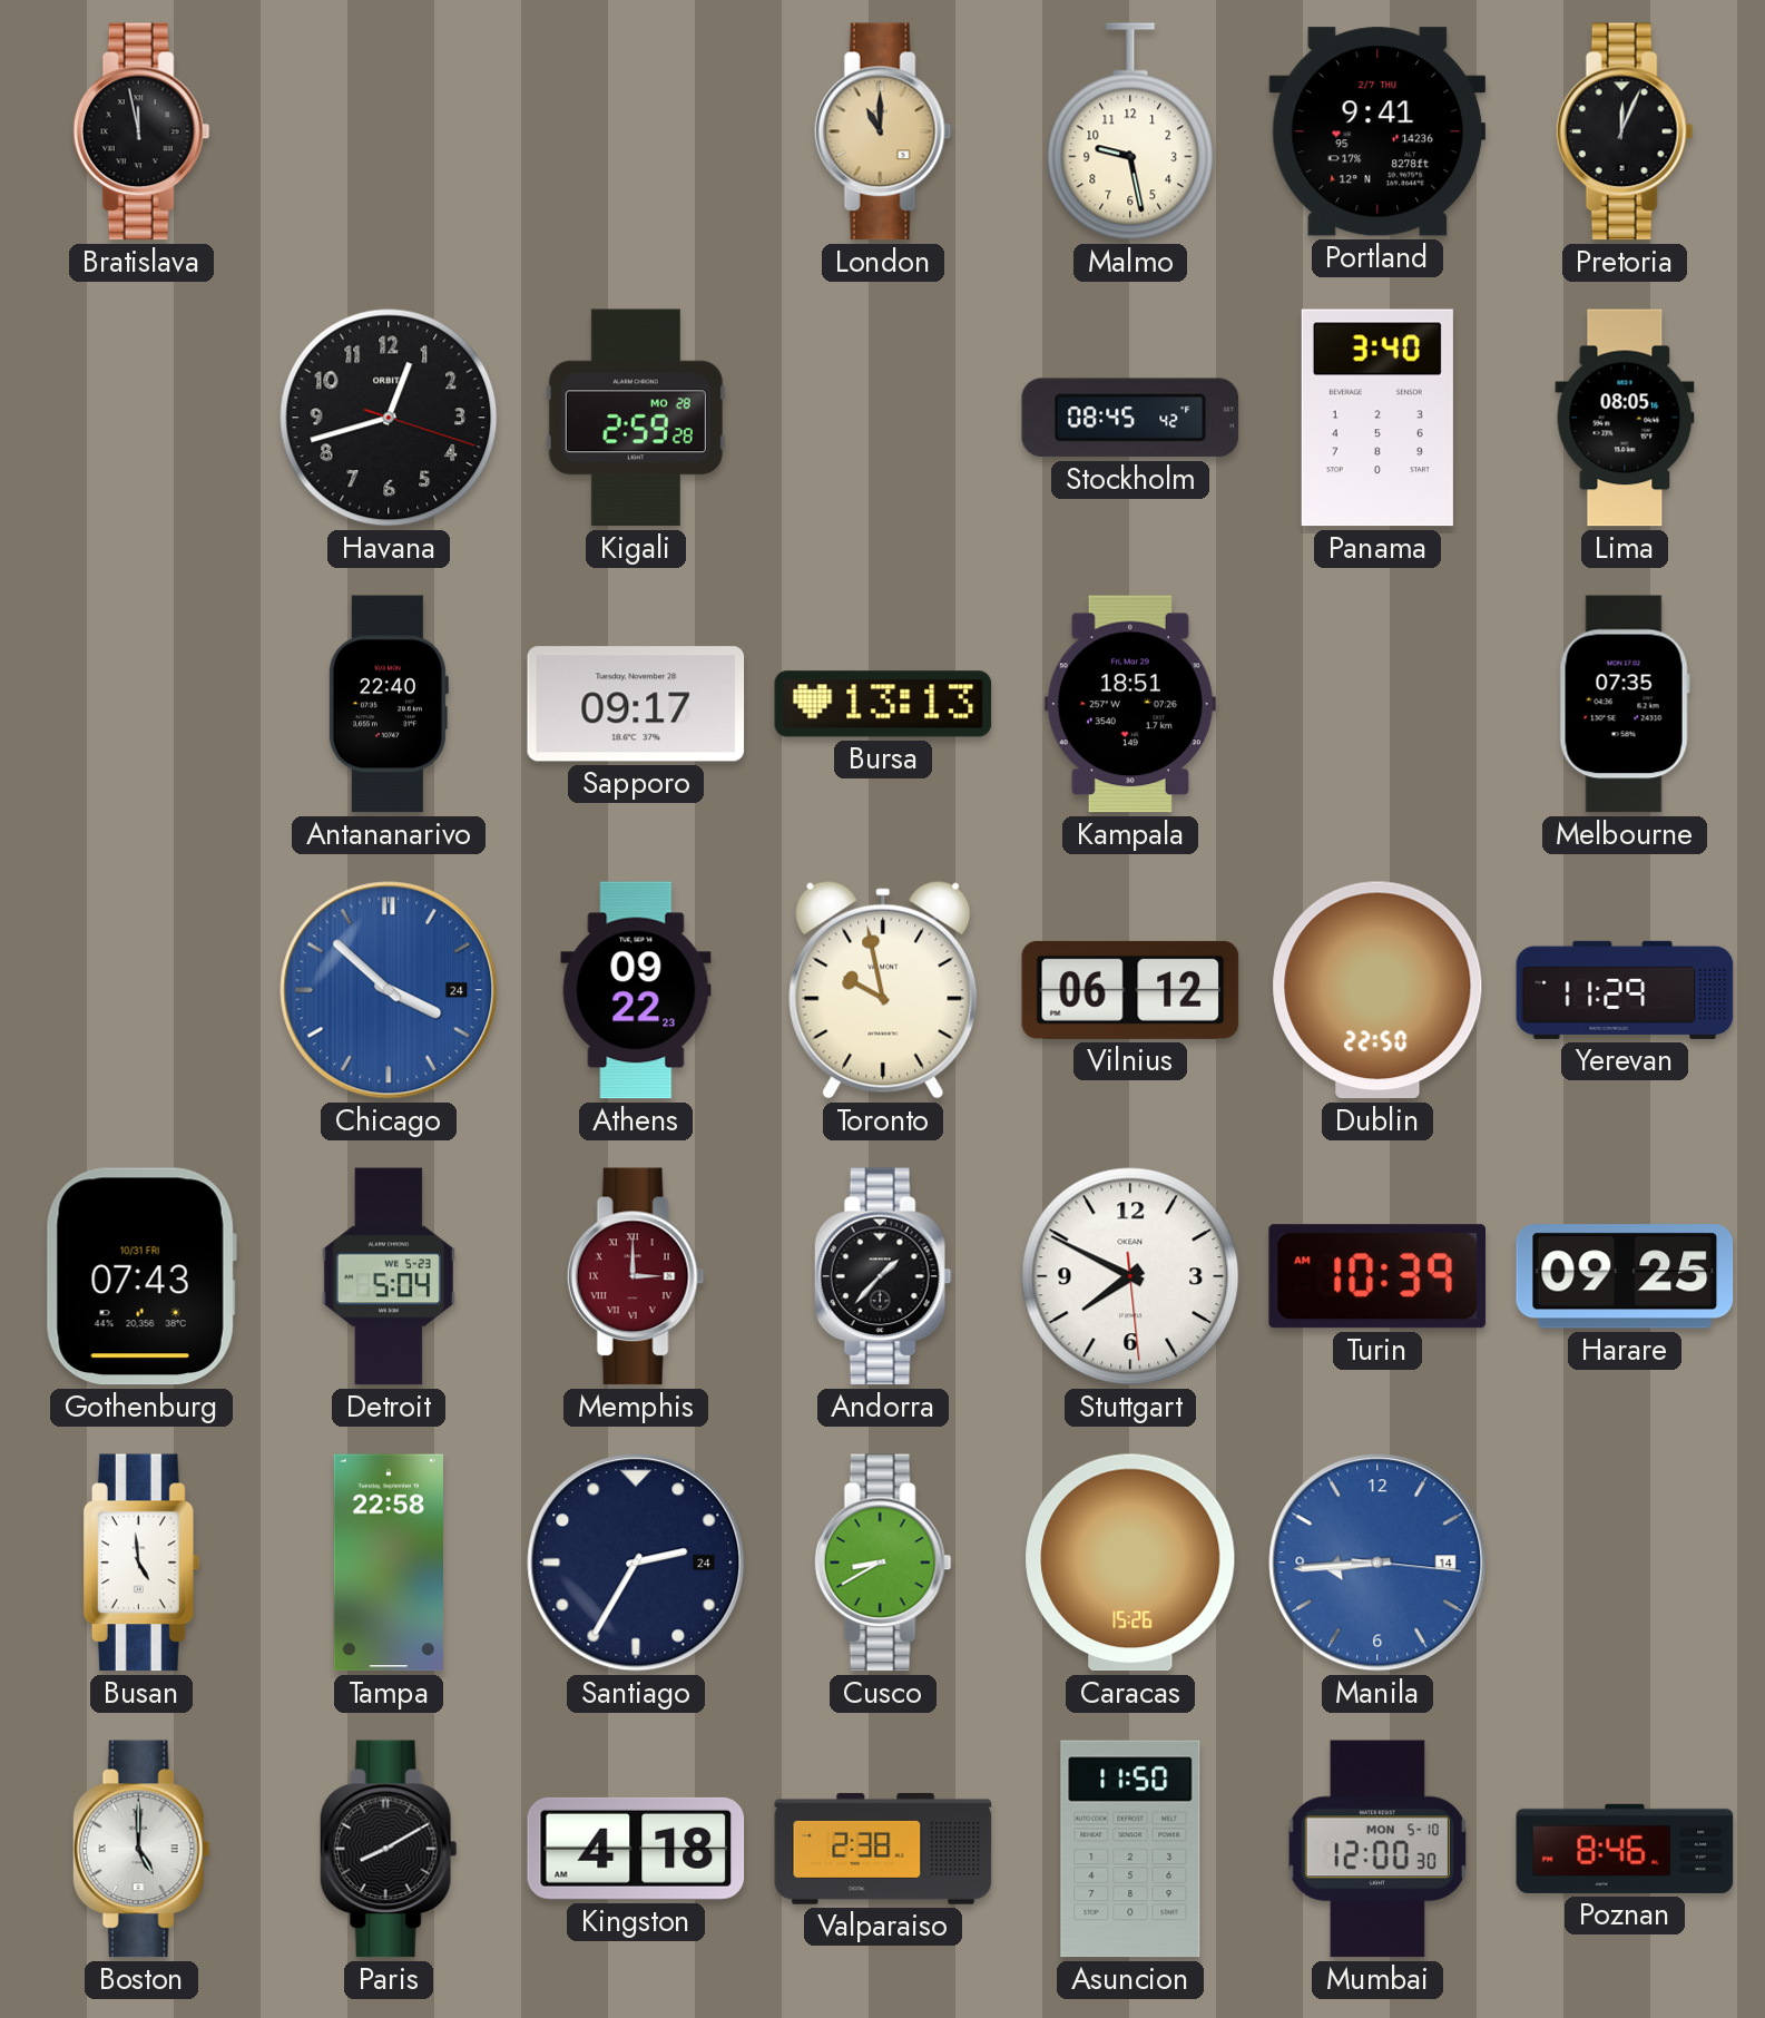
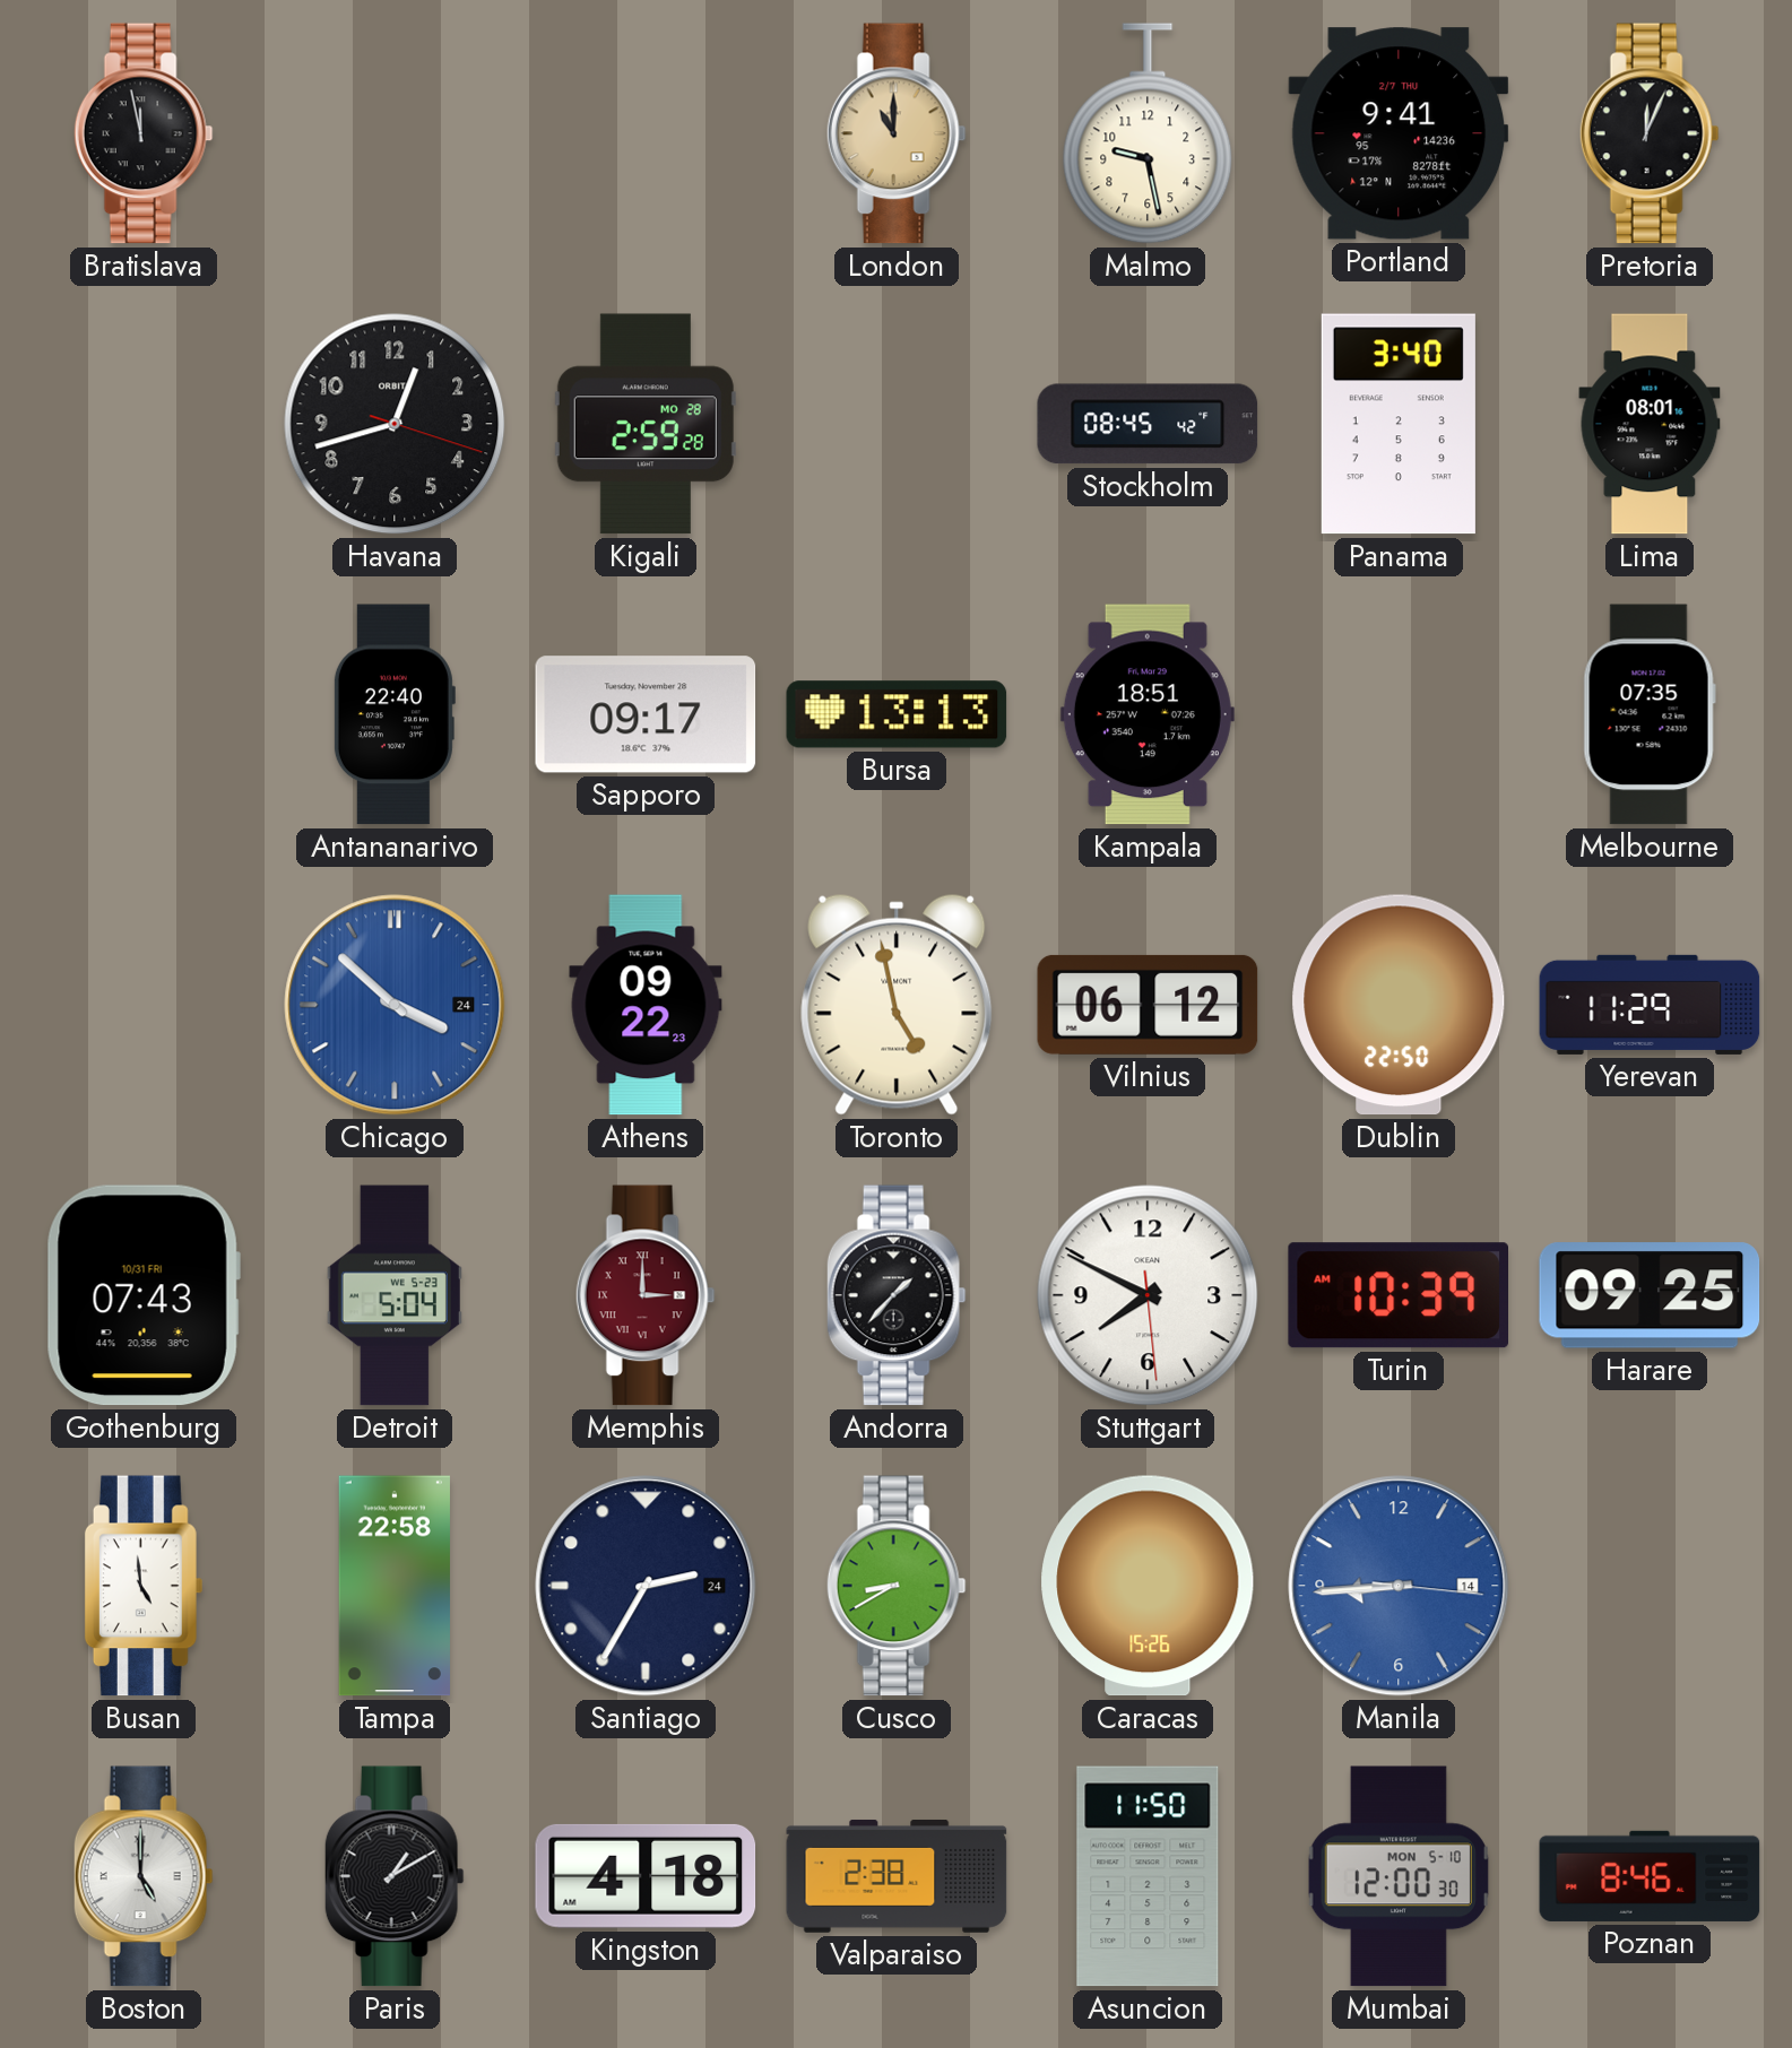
Lima: 08:05 -> 08:01 (1650, 424)
Toronto: 9:58 -> 4:58 (897, 1005)
Paris: 8:10 -> 1:10 (395, 1876)
